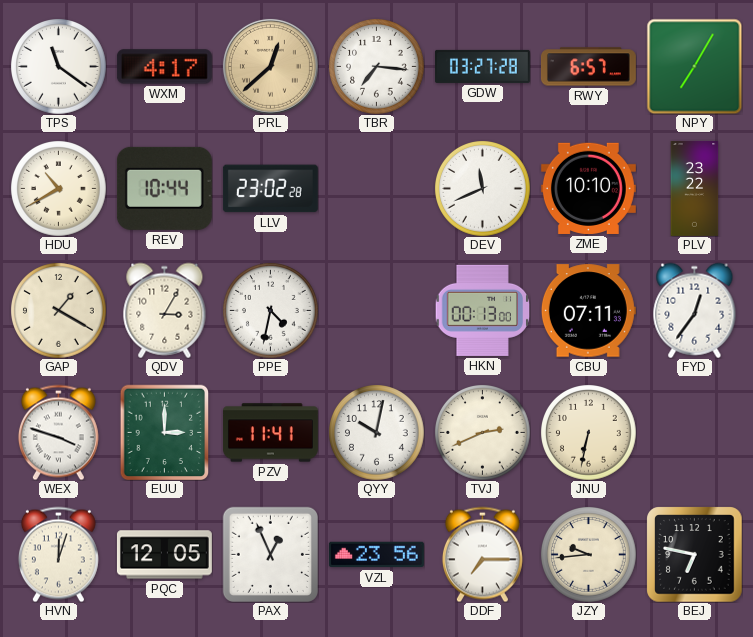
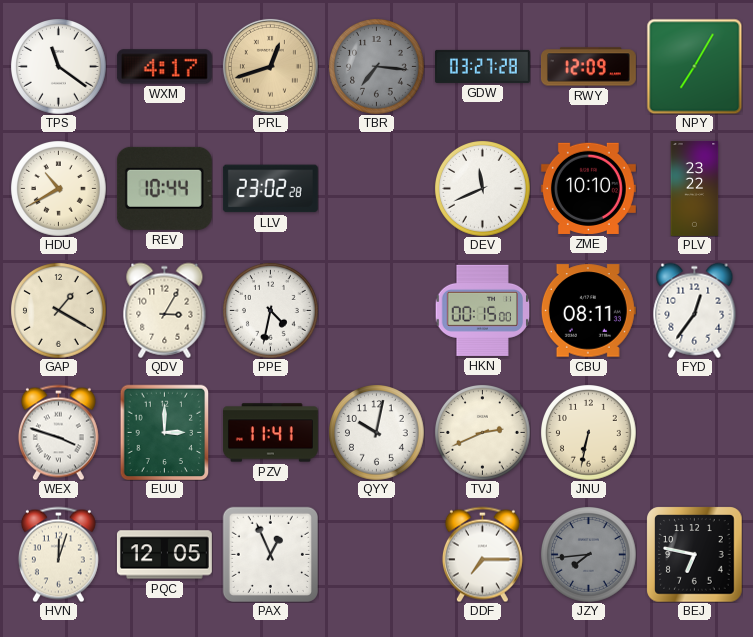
PRL: 12:38 -> 12:42 (270, 66)
TBR dial: white -> grey (377, 67)
RWY: 6:57 -> 12:09 (588, 67)
HKN: 00:13 -> 00:15 (482, 310)
CBU: 07:11 -> 08:11 (588, 311)
VZL: 23:56 -> none (376, 555)
JZY: 9:44 -> 7:44 (589, 555)
JZY dial: cream -> grey (589, 555)
